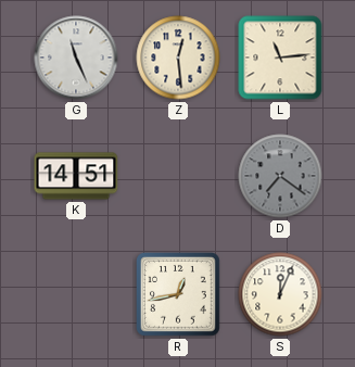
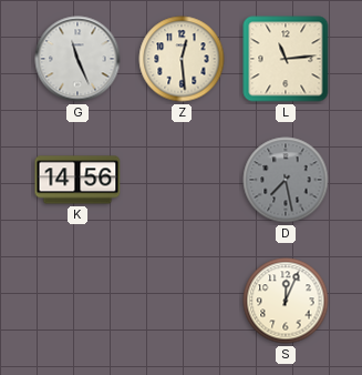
K: 14:51 -> 14:56 (77, 180)
D: 7:21 -> 7:28 (286, 180)
R: 12:43 -> none (179, 295)
